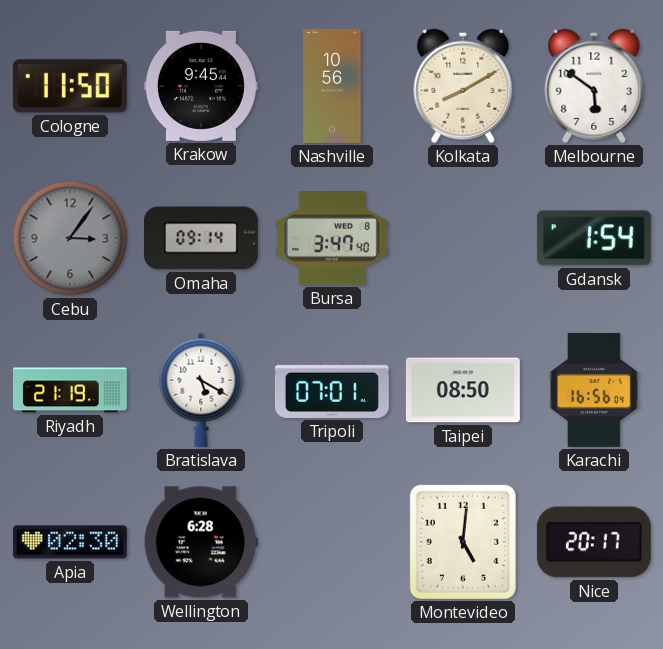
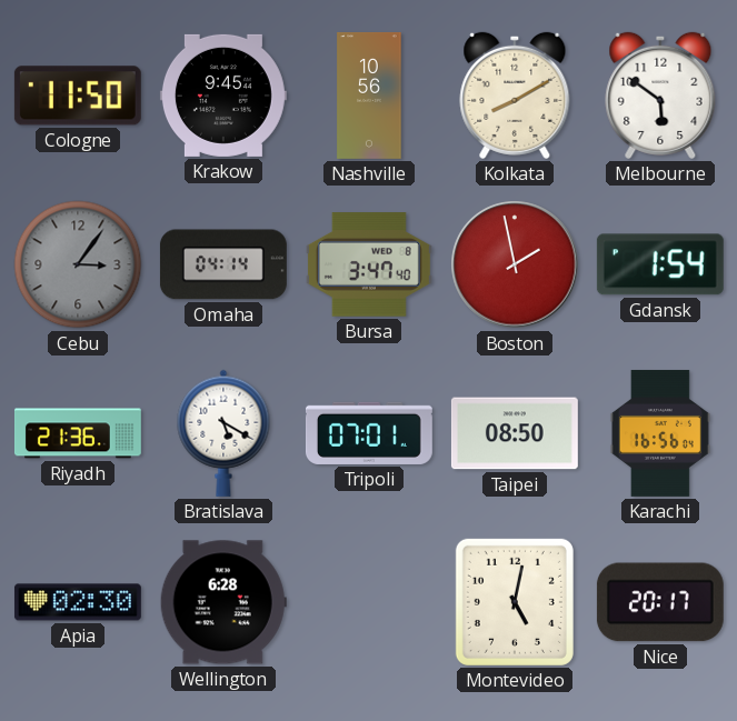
Omaha: 09:14 -> 04:14 (223, 264)
Boston: none -> 1:58 (515, 264)
Riyadh: 21:19 -> 21:36 (78, 433)
Montevideo: 5:01 -> 5:02 (515, 602)
